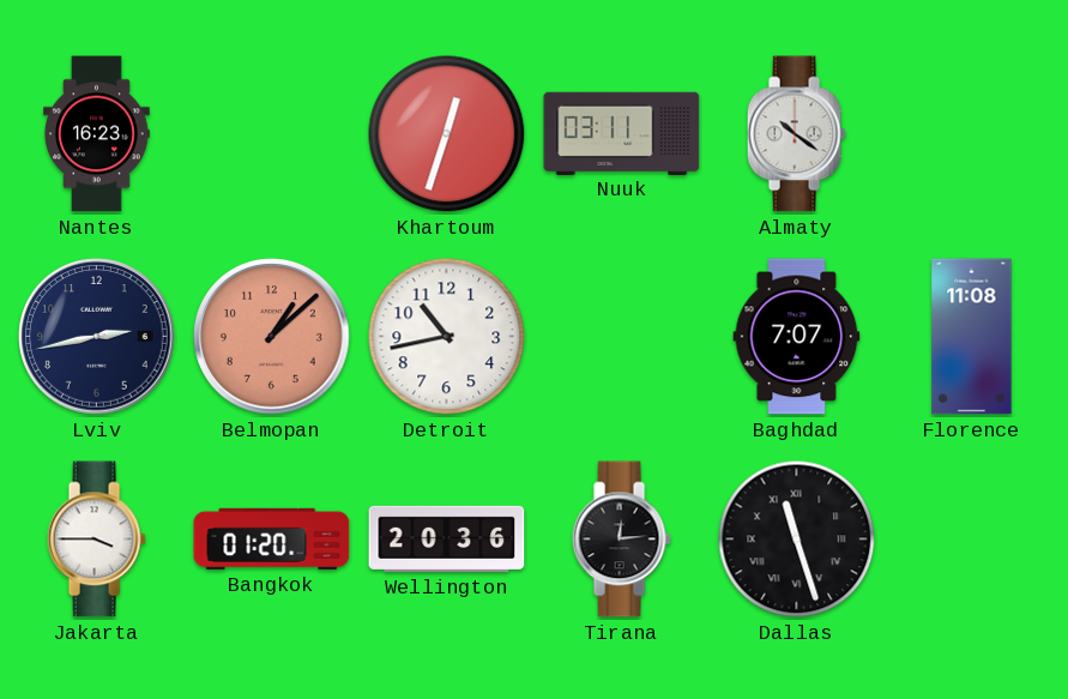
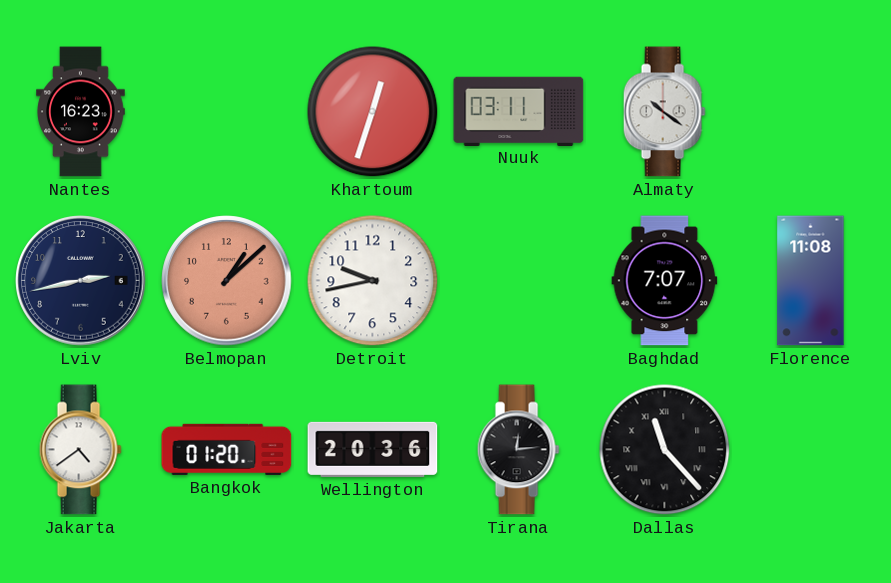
Detroit: 10:43 -> 9:43 (373, 281)
Jakarta: 3:45 -> 4:39 (80, 450)
Dallas: 11:27 -> 11:23 (665, 450)
